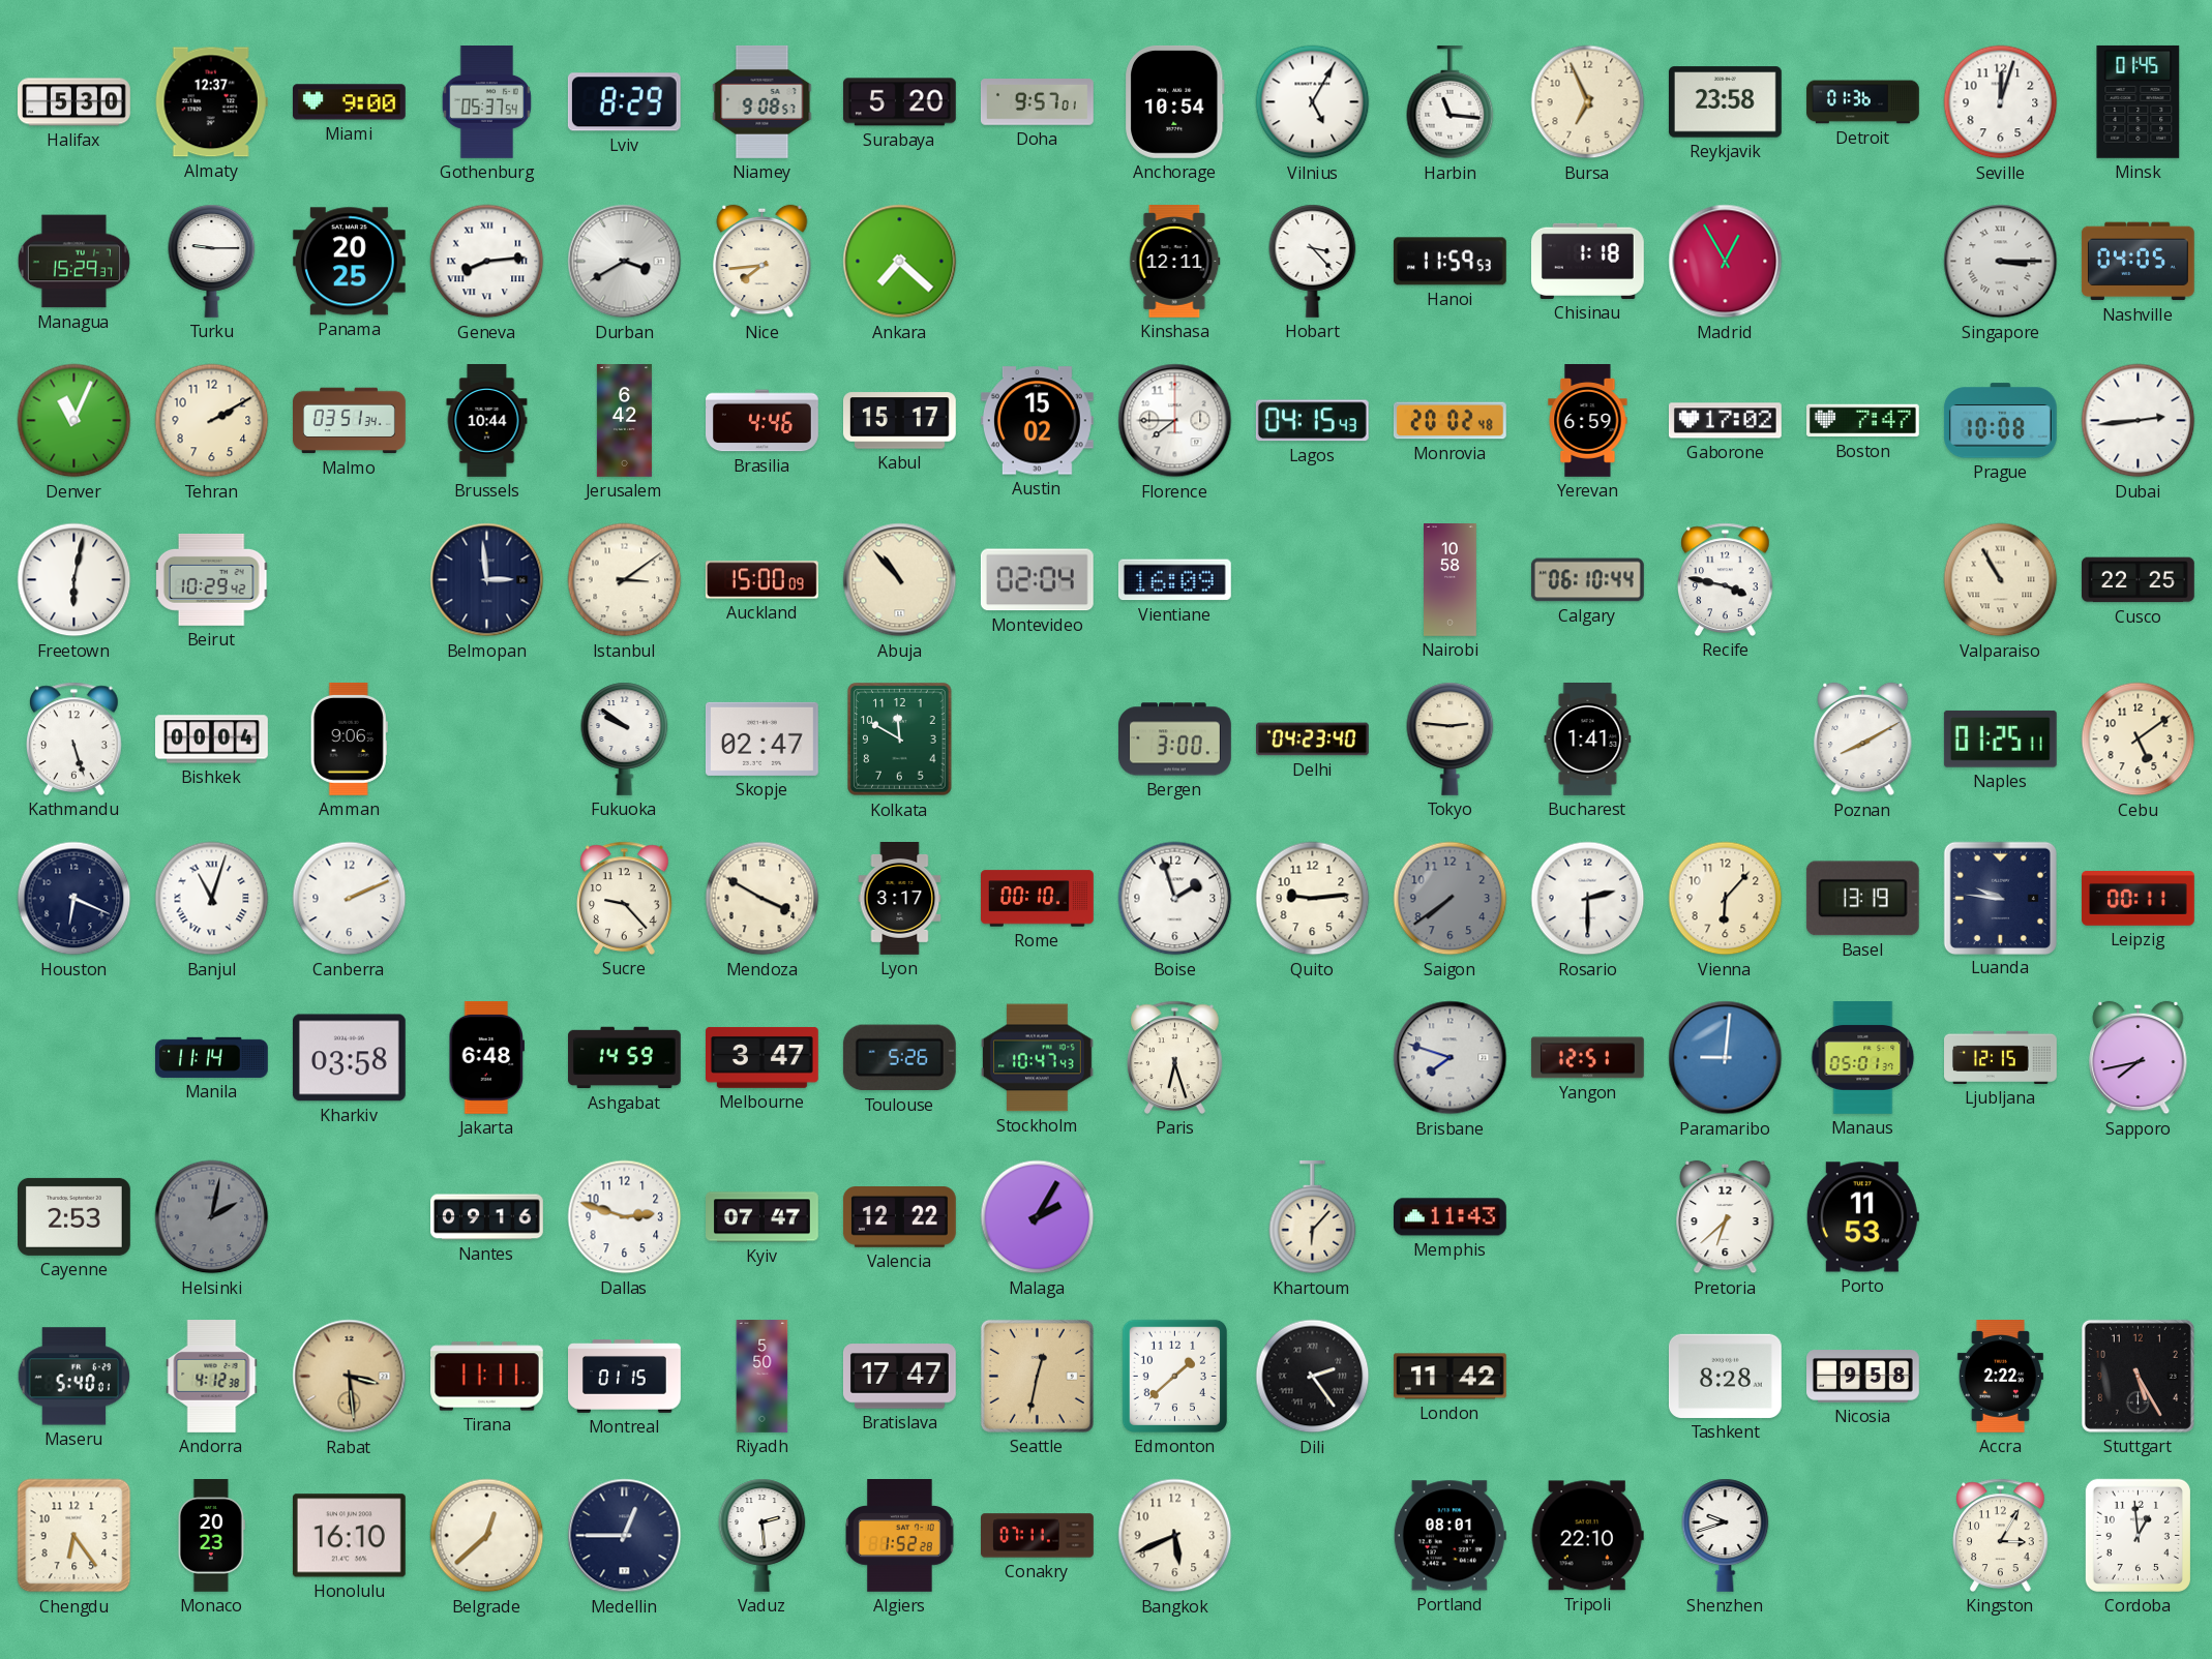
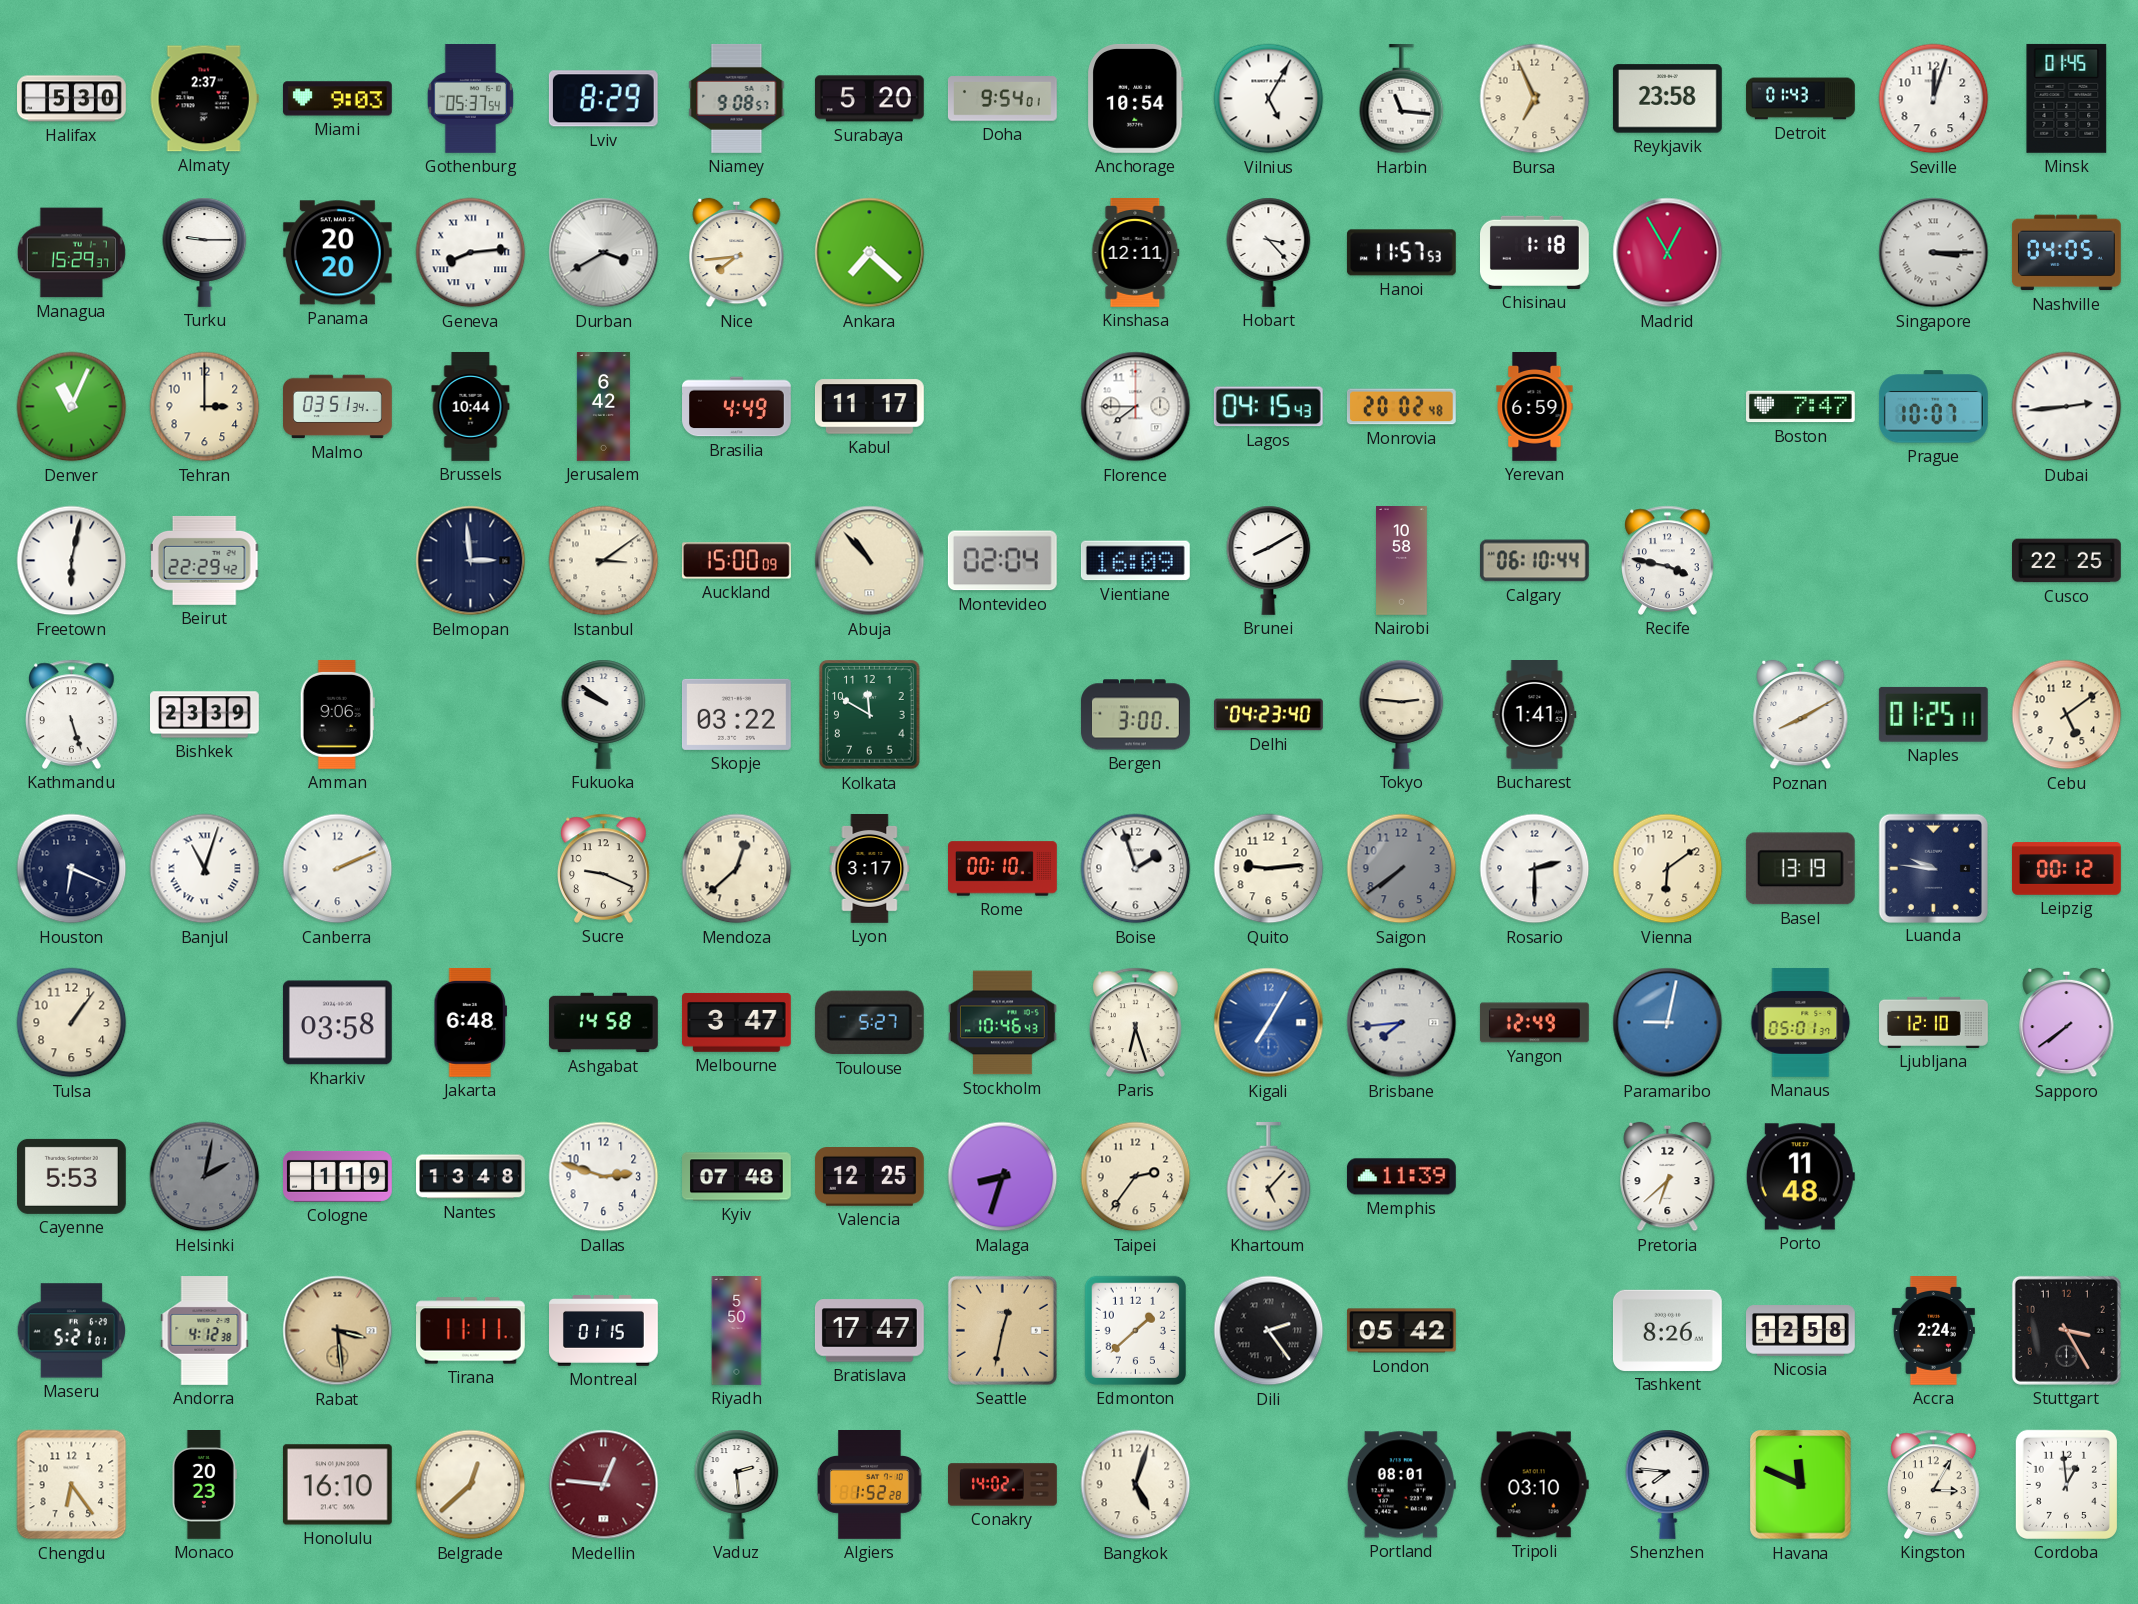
Almaty: 12:37 -> 2:37 (204, 99)
Miami: 9:00 -> 9:03 (337, 99)
Doha: 9:57 -> 9:54 (1002, 99)
Detroit: 01:36 -> 01:43 (1801, 99)
Panama: 20:25 -> 20:20 (337, 253)
Hanoi: 11:59 -> 11:57 (1401, 253)
Tehran: 2:10 -> 3:00 (205, 407)
Brasilia: 4:46 -> 4:49 (737, 407)
Kabul: 15:17 -> 11:17 (870, 407)
Austin: 15:02 -> none (1037, 421)
Gaborone: 17:02 -> none (1725, 421)
Prague: 10:08 -> 10:07 (1933, 407)
Beirut: 10:29 -> 22:29 (205, 560)
Brunei: none -> 8:10 (1269, 560)
Valparaiso: 10:55 -> none (2001, 580)
Bishkek: 00:04 -> 23:39 (205, 715)
Skopje: 02:47 -> 03:22 (736, 714)
Sucre: 9:23 -> 9:19 (604, 868)
Mendoza: 3:50 -> 12:38 (737, 869)
Vienna: 6:07 -> 6:09 (1668, 869)
Leipzig: 00:11 -> 00:12 (2067, 869)
Tulsa: none -> 1:06 (72, 1023)
Manila: 11:14 -> none (212, 1057)
Ashgabat: 14:59 -> 14:58 (604, 1023)
Toulouse: 5:26 -> 5:27 (869, 1023)
Stockholm: 10:47 -> 10:46 (1003, 1023)
Kigali: none -> 7:05 (1269, 1023)
Brisbane: 7:48 -> 7:44 (1402, 1023)
Yangon: 12:51 -> 12:49 (1535, 1023)
Paramaribo: 9:01 -> 9:02 (1668, 1023)
Ljubljana: 12:15 -> 12:10 (1934, 1022)
Sapporo: 7:43 -> 7:39 (2067, 1023)
Cayenne: 2:53 -> 5:53 (72, 1176)
Cologne: none -> 1:19 (338, 1176)
Nantes: 09:16 -> 13:48 (471, 1177)
Kyiv: 07:47 -> 07:48 (737, 1177)
Valencia: 12:22 -> 12:25 (870, 1177)
Malaga: 2:05 -> 8:33 (1003, 1177)
Taipei: none -> 2:36 (1136, 1177)
Khartoum: 6:07 -> 5:07 (1269, 1178)
Memphis: 11:43 -> 11:39 (1401, 1177)
Porto: 11:53 -> 11:48 (1800, 1177)
Maseru: 5:40 -> 5:21 (72, 1331)
London: 11:42 -> 05:42 (1402, 1331)
Tashkent: 8:28 -> 8:26 (1667, 1330)
Nicosia: 9:58 -> 12:58 (1801, 1331)
Accra: 2:22 -> 2:24 (1933, 1331)
Stuttgart: 5:25 -> 3:25 (2066, 1330)
Medellin: 12:45 -> 12:46 (604, 1485)
Medellin dial: navy -> burgundy (604, 1485)
Conakry: 07:11 -> 14:02 (1003, 1485)
Bangkok: 5:41 -> 5:03 (1136, 1485)
Tripoli: 22:10 -> 03:10 (1534, 1485)
Shenzhen: 9:42 -> 7:46 (1668, 1484)
Havana: none -> 11:49 (1801, 1485)
